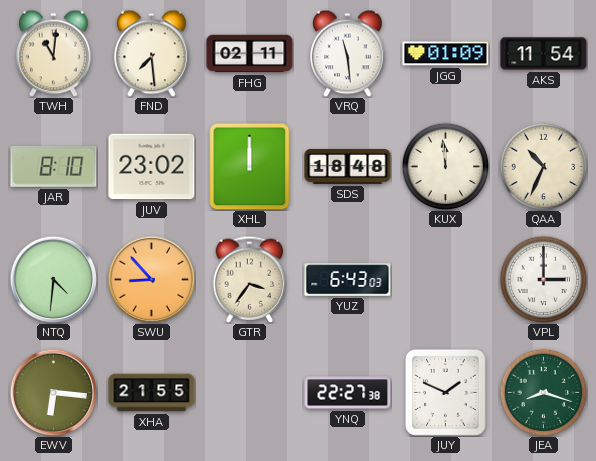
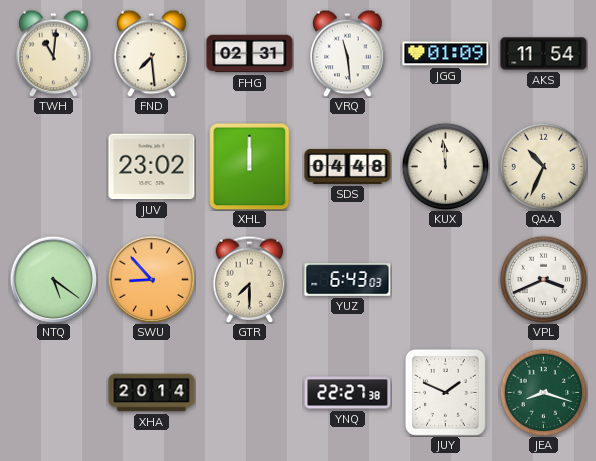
FHG: 02:11 -> 02:31 (250, 54)
JAR: 8:10 -> none (54, 166)
SDS: 18:48 -> 04:48 (348, 166)
NTQ: 4:31 -> 5:21 (53, 279)
GTR: 3:36 -> 7:30 (250, 279)
VPL: 3:00 -> 3:41 (543, 279)
EWV: 6:16 -> none (53, 392)
XHA: 21:55 -> 20:14 (152, 393)
